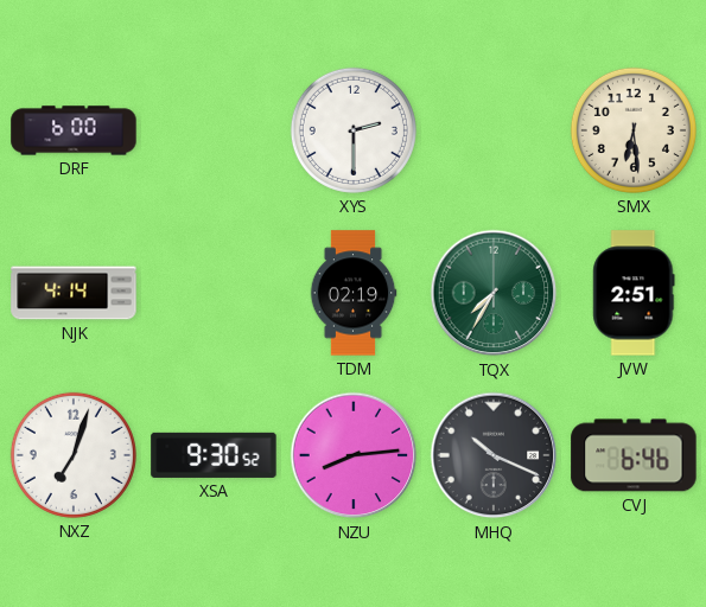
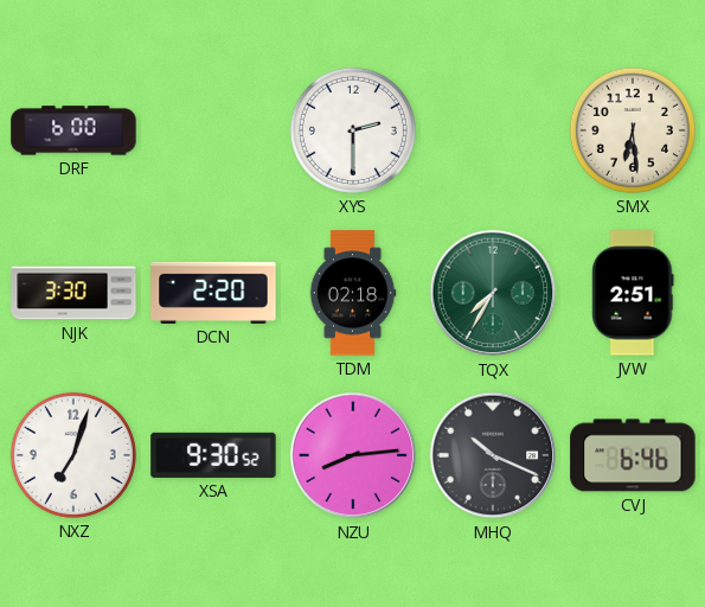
NJK: 4:14 -> 3:30 (73, 293)
DCN: none -> 2:20 (213, 293)
TDM: 02:19 -> 02:18 (353, 293)
